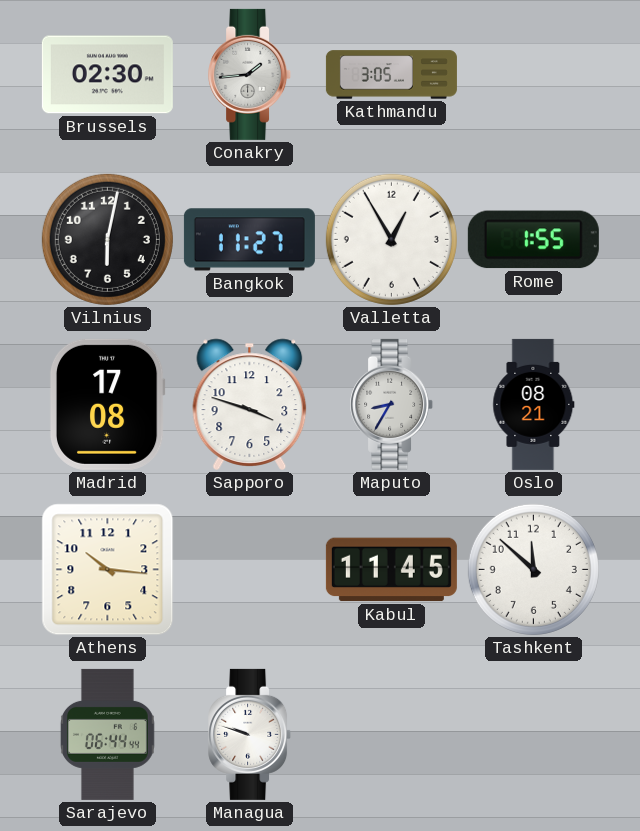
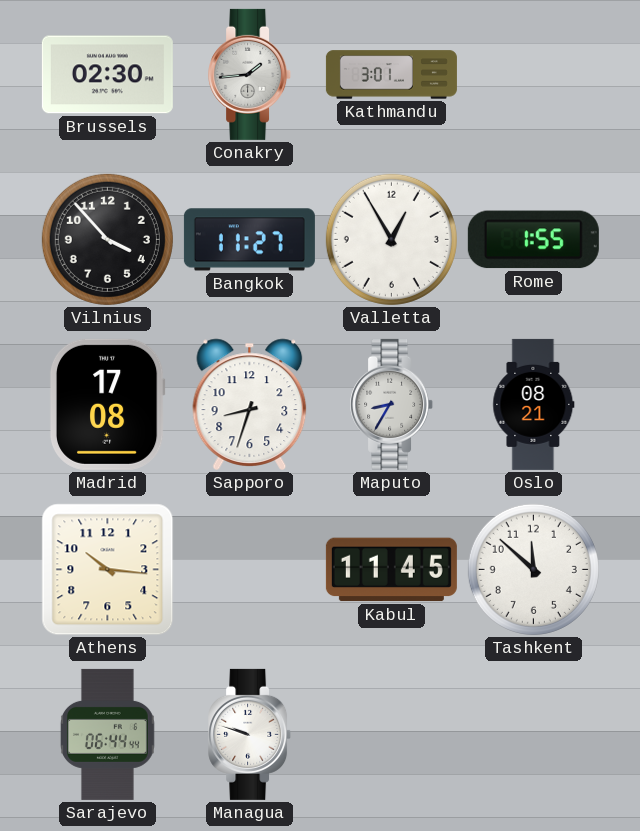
Kathmandu: 3:05 -> 3:01 (391, 75)
Vilnius: 6:02 -> 3:53 (107, 239)
Sapporo: 3:48 -> 8:33 (250, 404)
